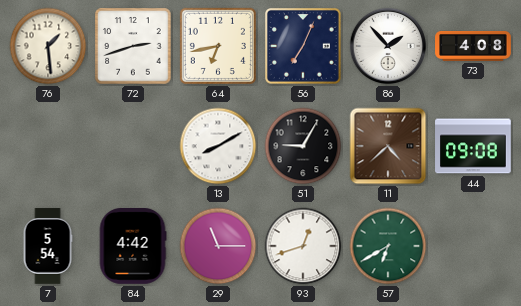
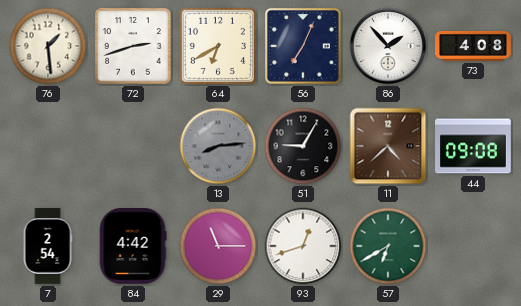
64: 6:43 -> 6:40 (218, 46)
13: 8:10 -> 8:14 (218, 146)
13 dial: white -> grey (218, 146)
7: 5:54 -> 2:54 (48, 246)
